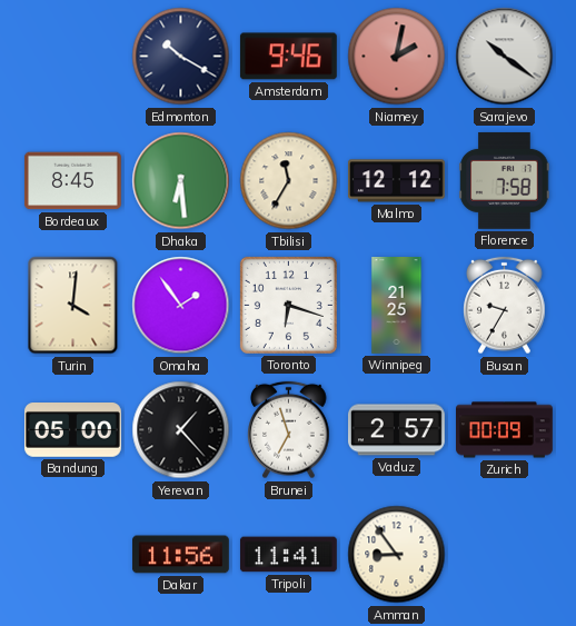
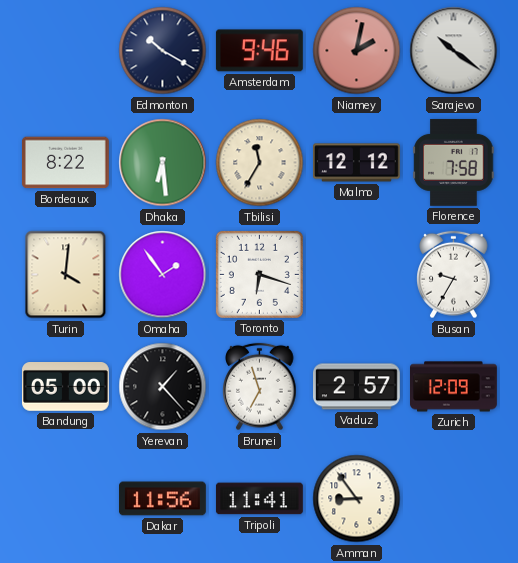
Bordeaux: 8:45 -> 8:22 (65, 163)
Winnipeg: 21:25 -> none (397, 306)
Zurich: 00:09 -> 12:09 (454, 387)
